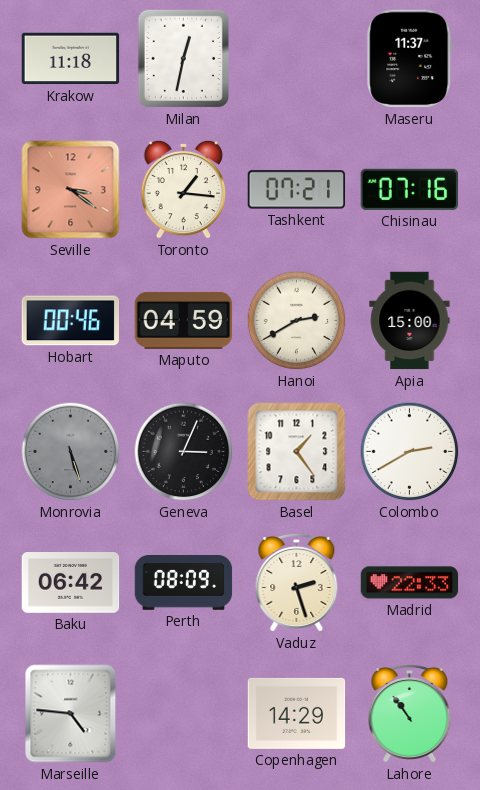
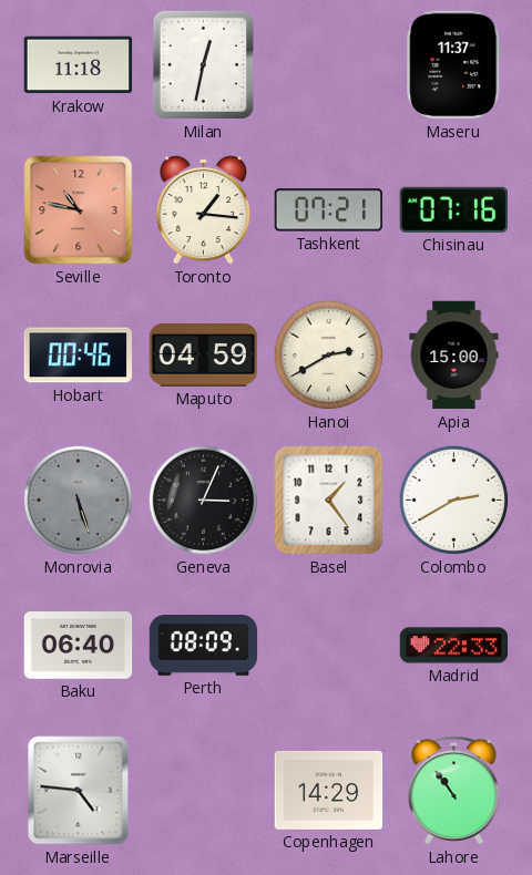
Seville: 3:21 -> 10:47 (79, 210)
Baku: 06:42 -> 06:40 (79, 646)
Vaduz: 2:27 -> none (297, 582)
